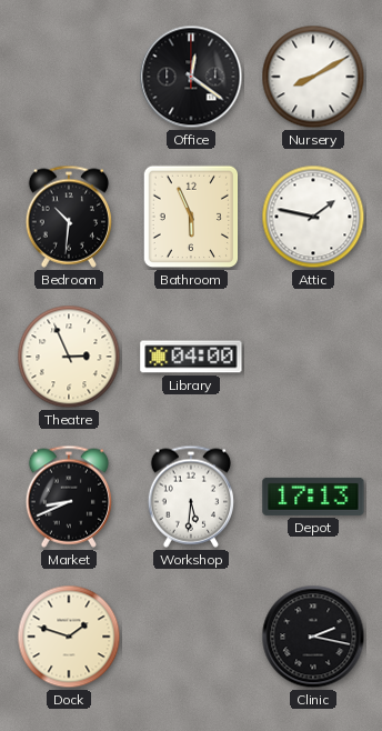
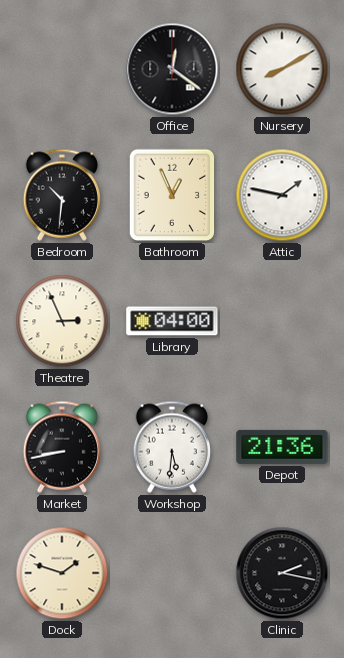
Bathroom: 5:56 -> 12:56 (172, 195)
Market: 8:41 -> 8:43 (61, 447)
Depot: 17:13 -> 21:36 (282, 447)
